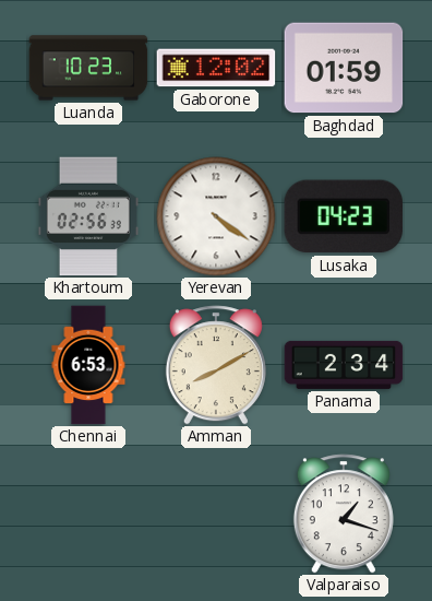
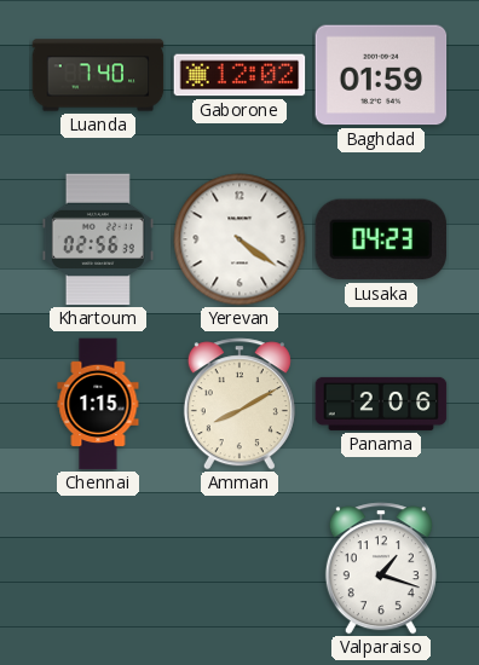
Luanda: 10:23 -> 7:40 (98, 75)
Chennai: 6:53 -> 1:15 (98, 404)
Panama: 2:34 -> 2:06 (381, 404)
